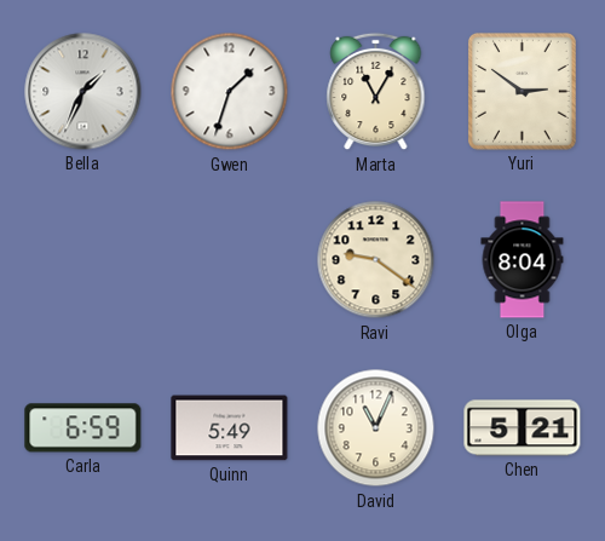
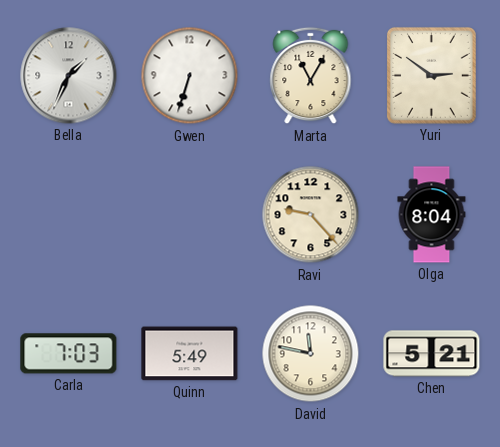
Gwen: 1:33 -> 6:33 (190, 76)
Ravi: 9:21 -> 9:23 (311, 215)
Carla: 6:59 -> 7:03 (69, 354)
David: 11:04 -> 11:47 (311, 354)
